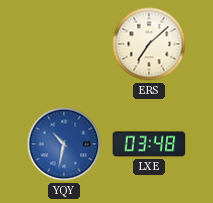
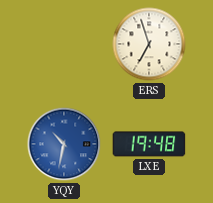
ERS: 7:08 -> 6:57 (149, 44)
LXE: 03:48 -> 19:48 (149, 144)
